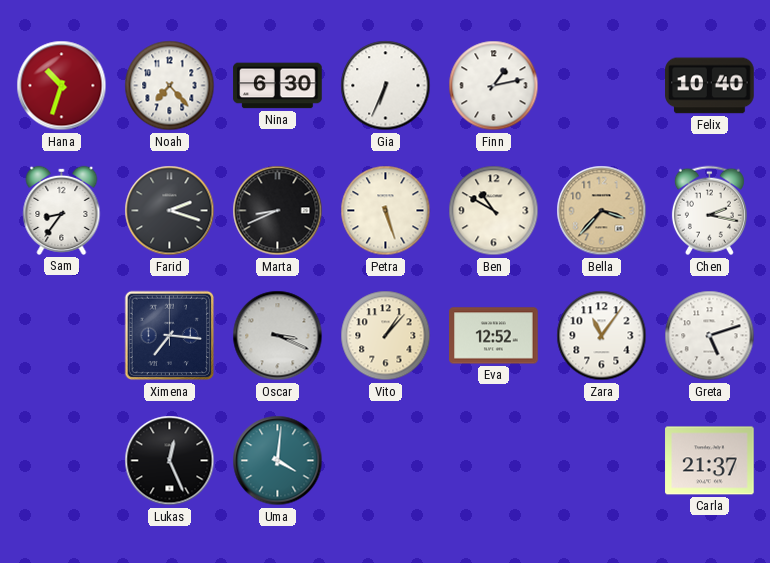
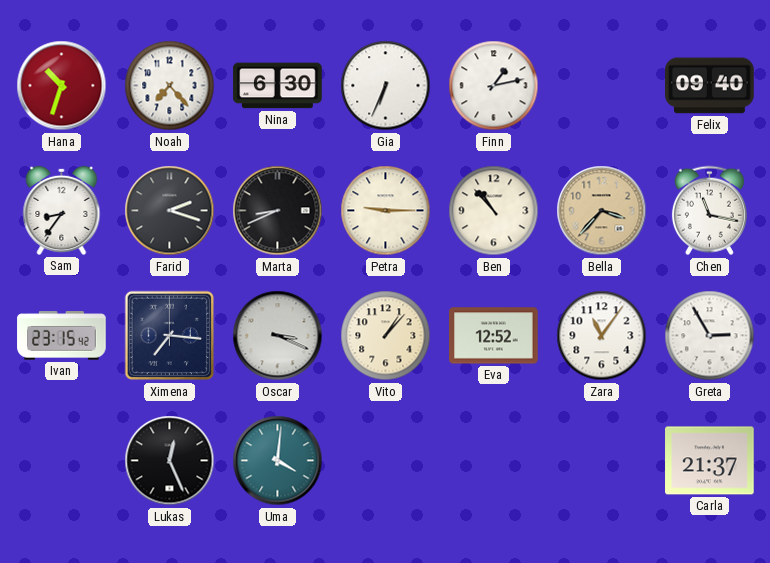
Felix: 10:40 -> 09:40 (710, 86)
Petra: 5:27 -> 9:15 (386, 211)
Ben: 10:50 -> 10:53 (494, 211)
Chen: 2:17 -> 11:17 (709, 211)
Ivan: none -> 23:15 (62, 336)
Greta: 5:12 -> 2:55 (710, 336)
